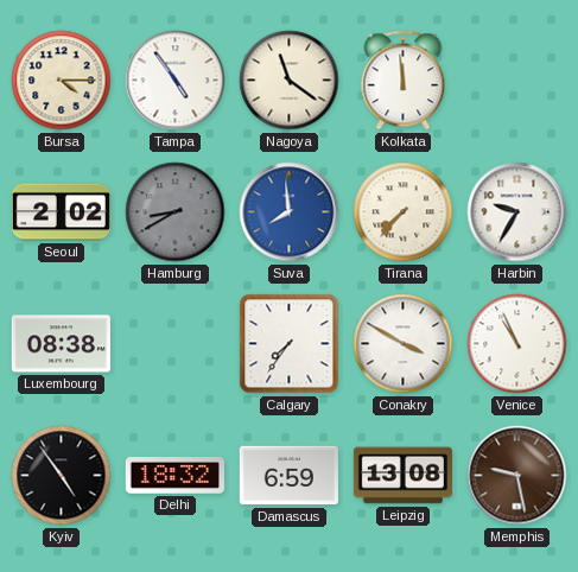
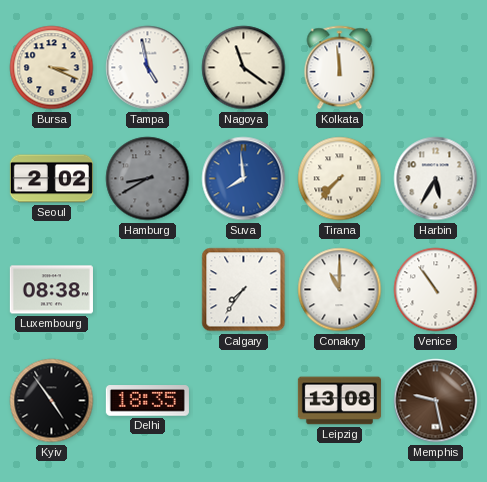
Bursa: 4:15 -> 3:19 (52, 68)
Tampa: 4:54 -> 4:58 (148, 68)
Harbin: 9:35 -> 5:35 (436, 179)
Conakry: 3:50 -> 11:00 (340, 290)
Venice: 10:56 -> 10:54 (436, 290)
Delhi: 18:32 -> 18:35 (147, 401)
Damascus: 6:59 -> none (288, 476)
